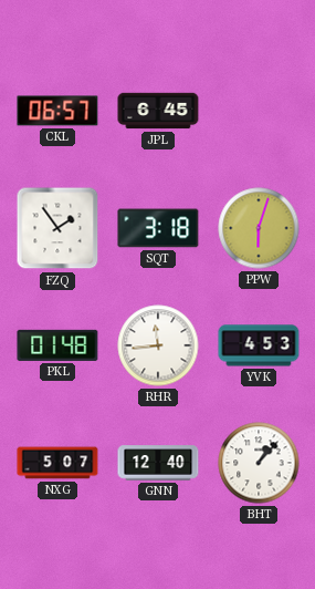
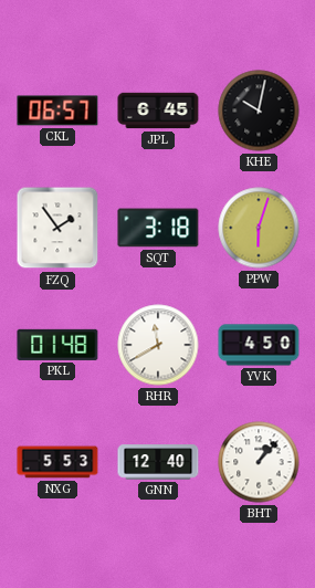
KHE: none -> 10:02 (259, 111)
RHR: 11:44 -> 11:40 (158, 345)
YVK: 4:53 -> 4:50 (259, 345)
NXG: 5:07 -> 5:53 (57, 462)
